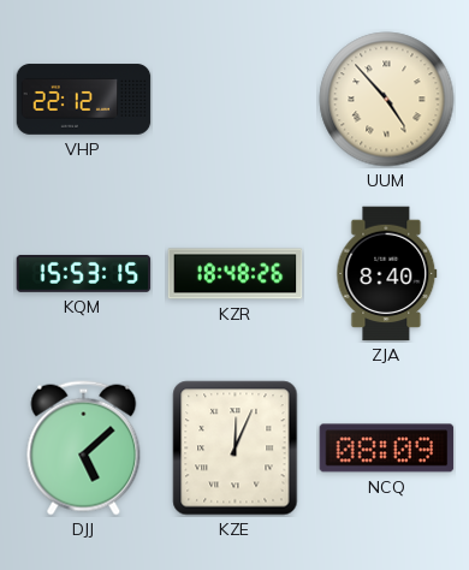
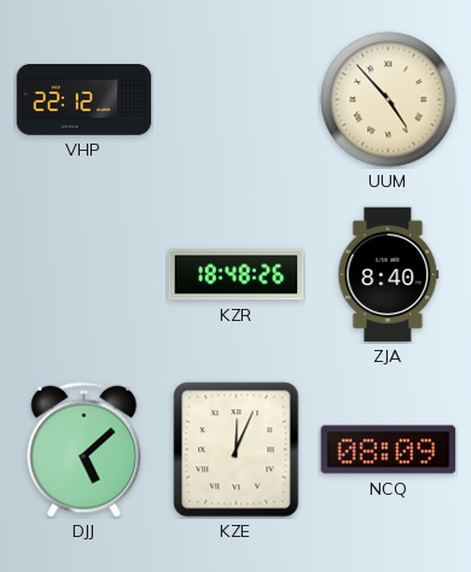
KQM: 15:53 -> none (84, 273)
